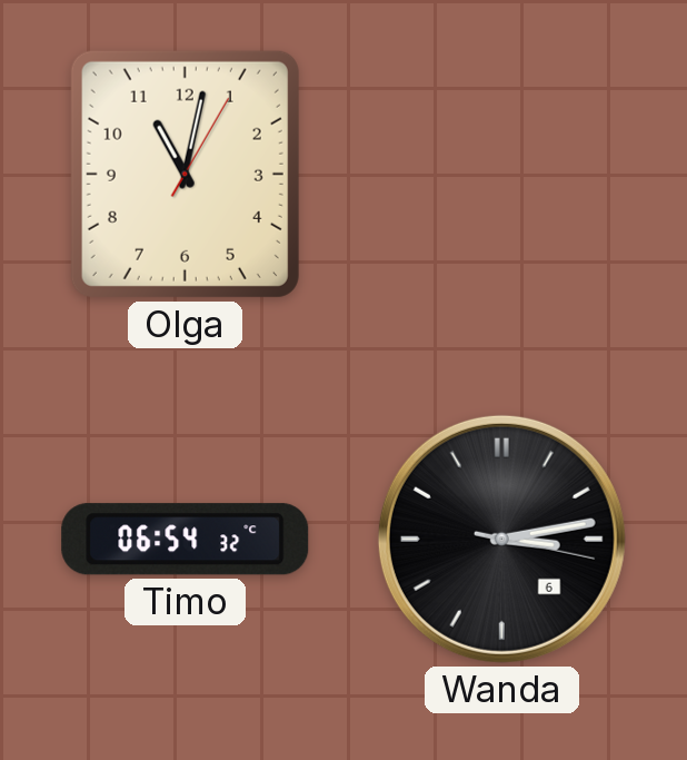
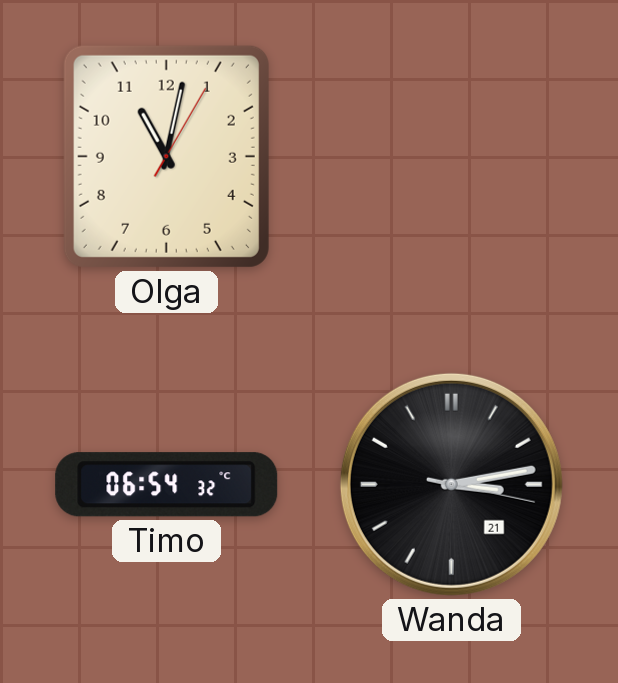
Wanda date: 6 -> 21 (451, 484)
